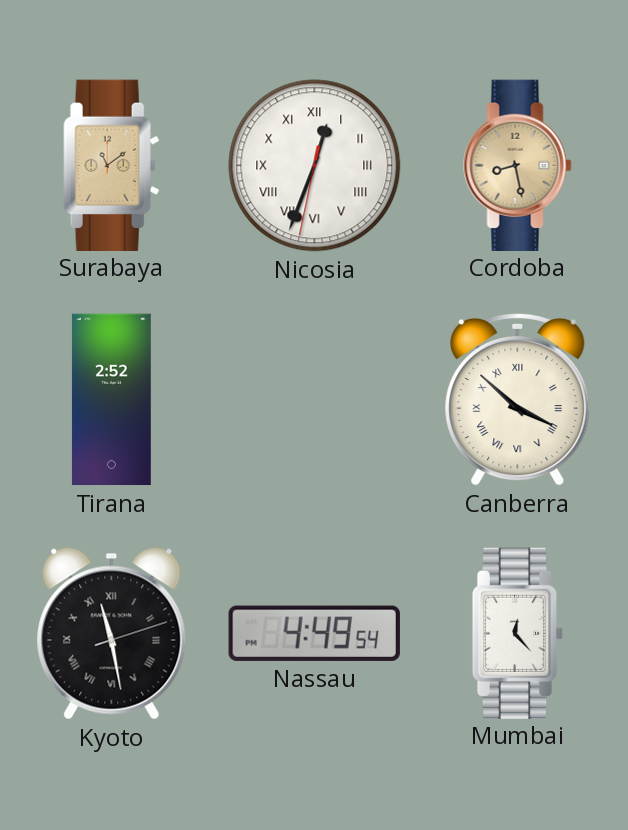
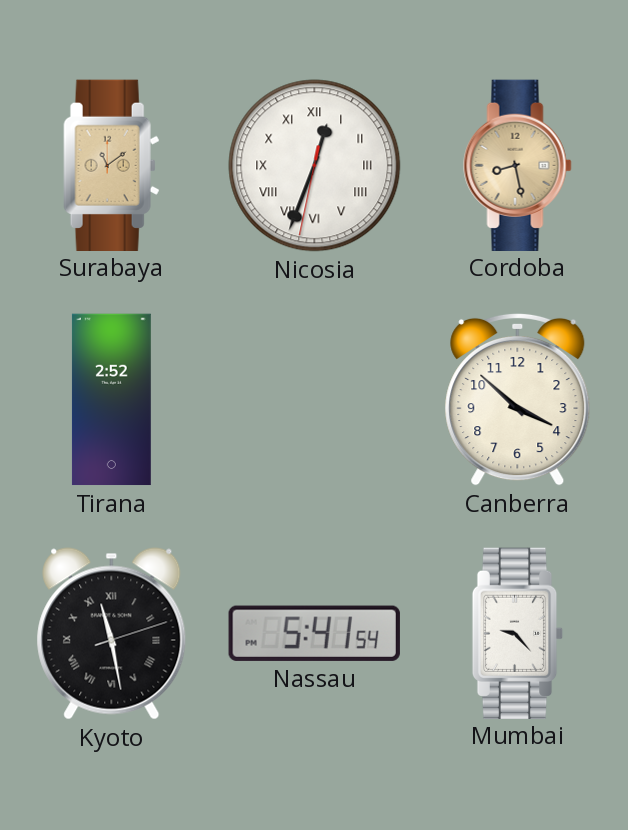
Canberra numerals: Roman -> Arabic (518, 399)
Nassau: 4:49 -> 5:41 (314, 633)
Mumbai: 12:23 -> 9:23 (518, 633)
